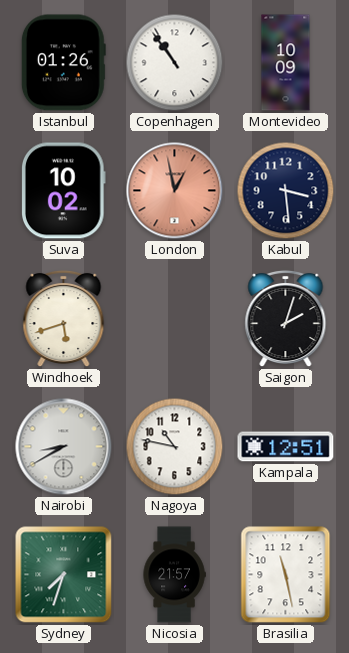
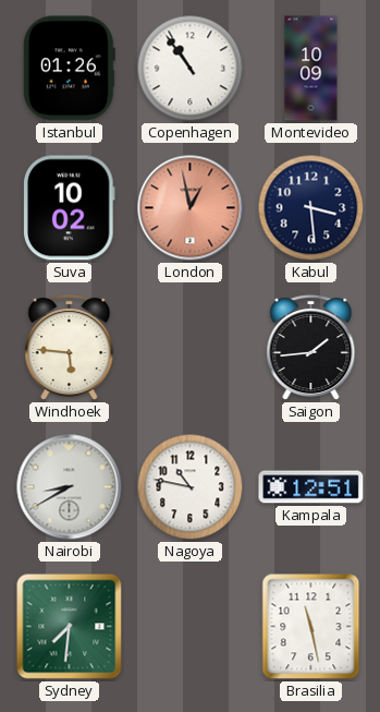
Windhoek: 5:42 -> 5:46 (70, 348)
Saigon: 2:03 -> 1:44 (311, 348)
Sydney: 7:33 -> 7:31 (70, 627)
Nicosia: 21:57 -> none (174, 575)
